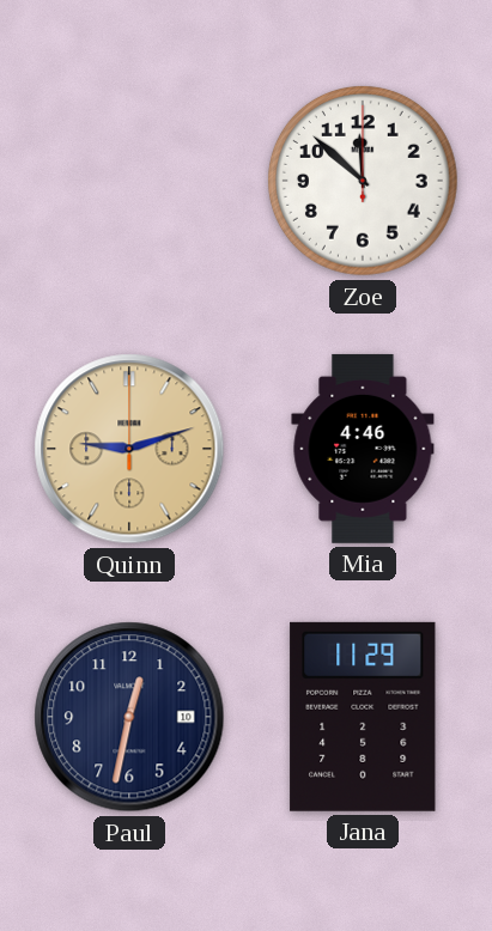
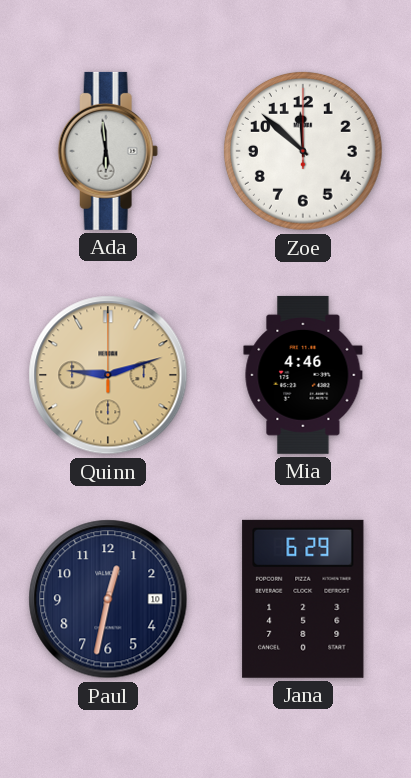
Ada: none -> 5:59 (108, 151)
Jana: 11:29 -> 6:29 (303, 599)
